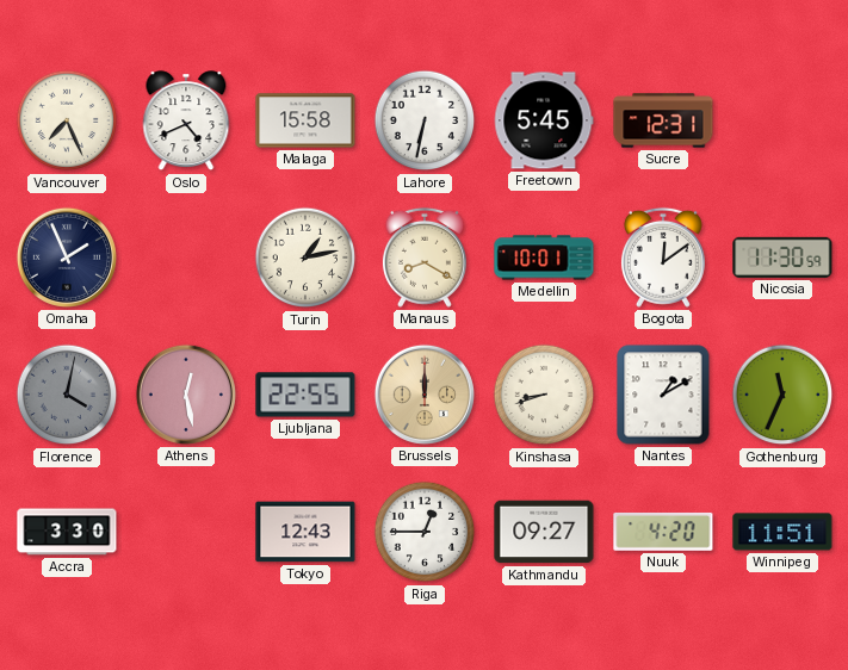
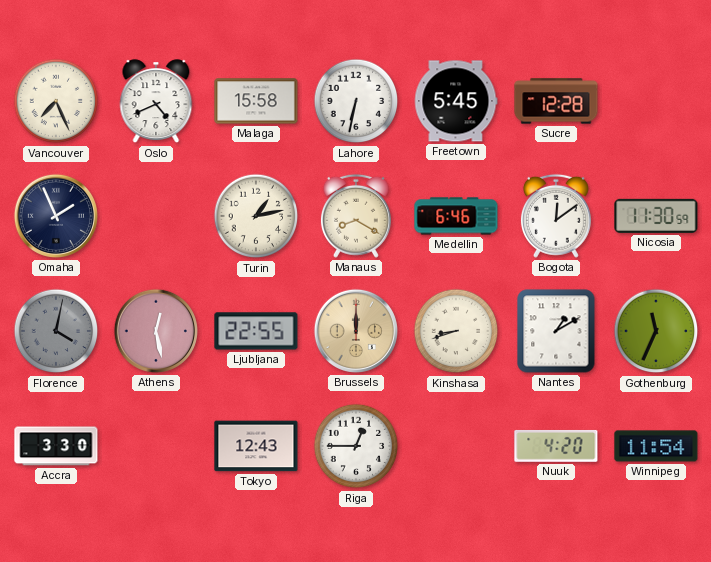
Sucre: 12:31 -> 12:28 (556, 101)
Medellin: 10:01 -> 6:46 (456, 216)
Kathmandu: 09:27 -> none (544, 532)
Winnipeg: 11:51 -> 11:54 (656, 446)
